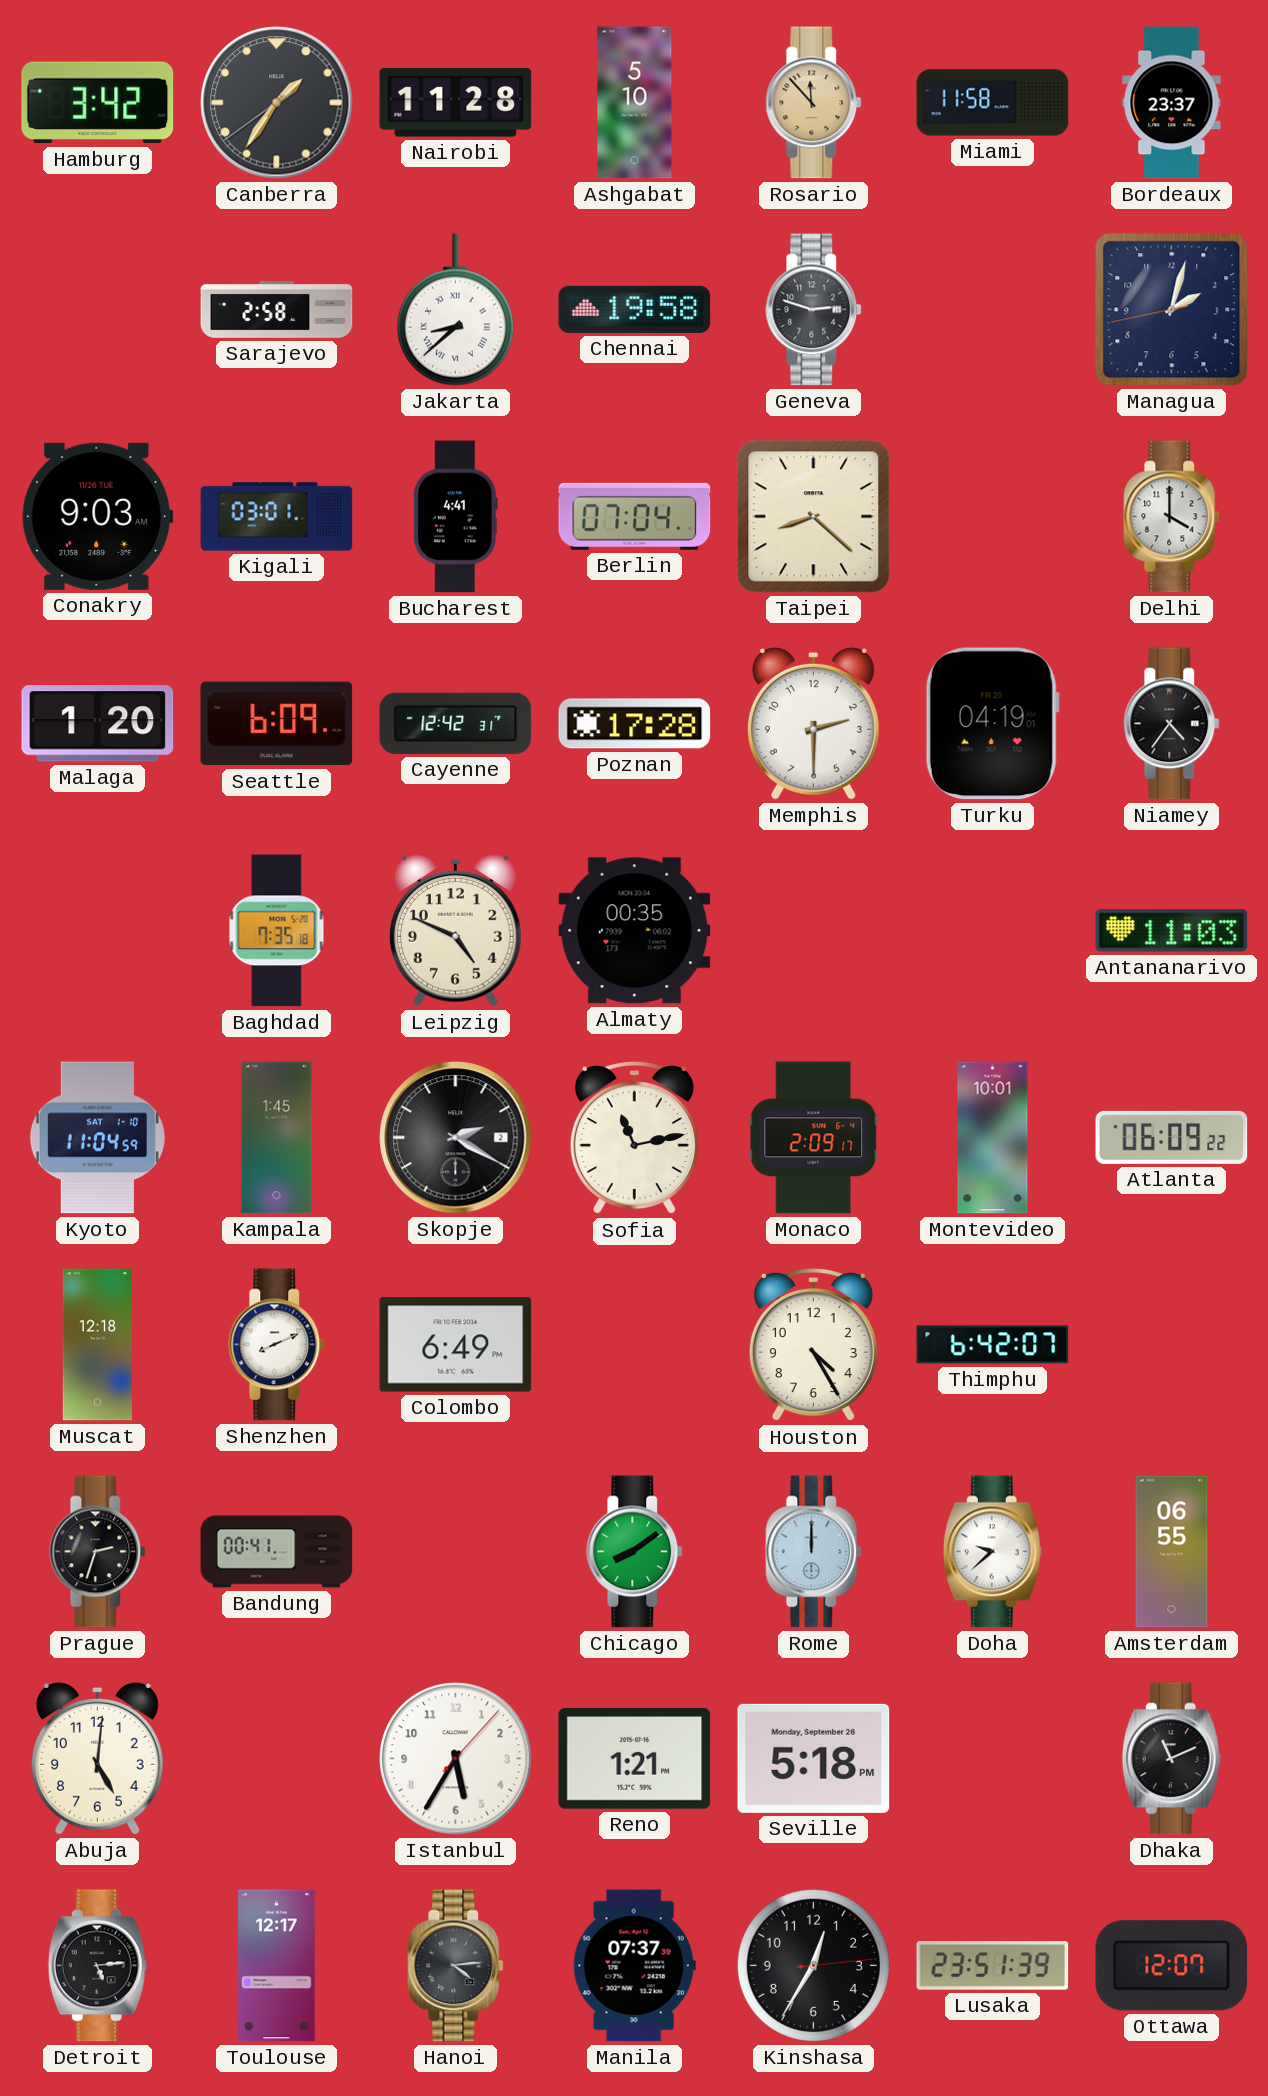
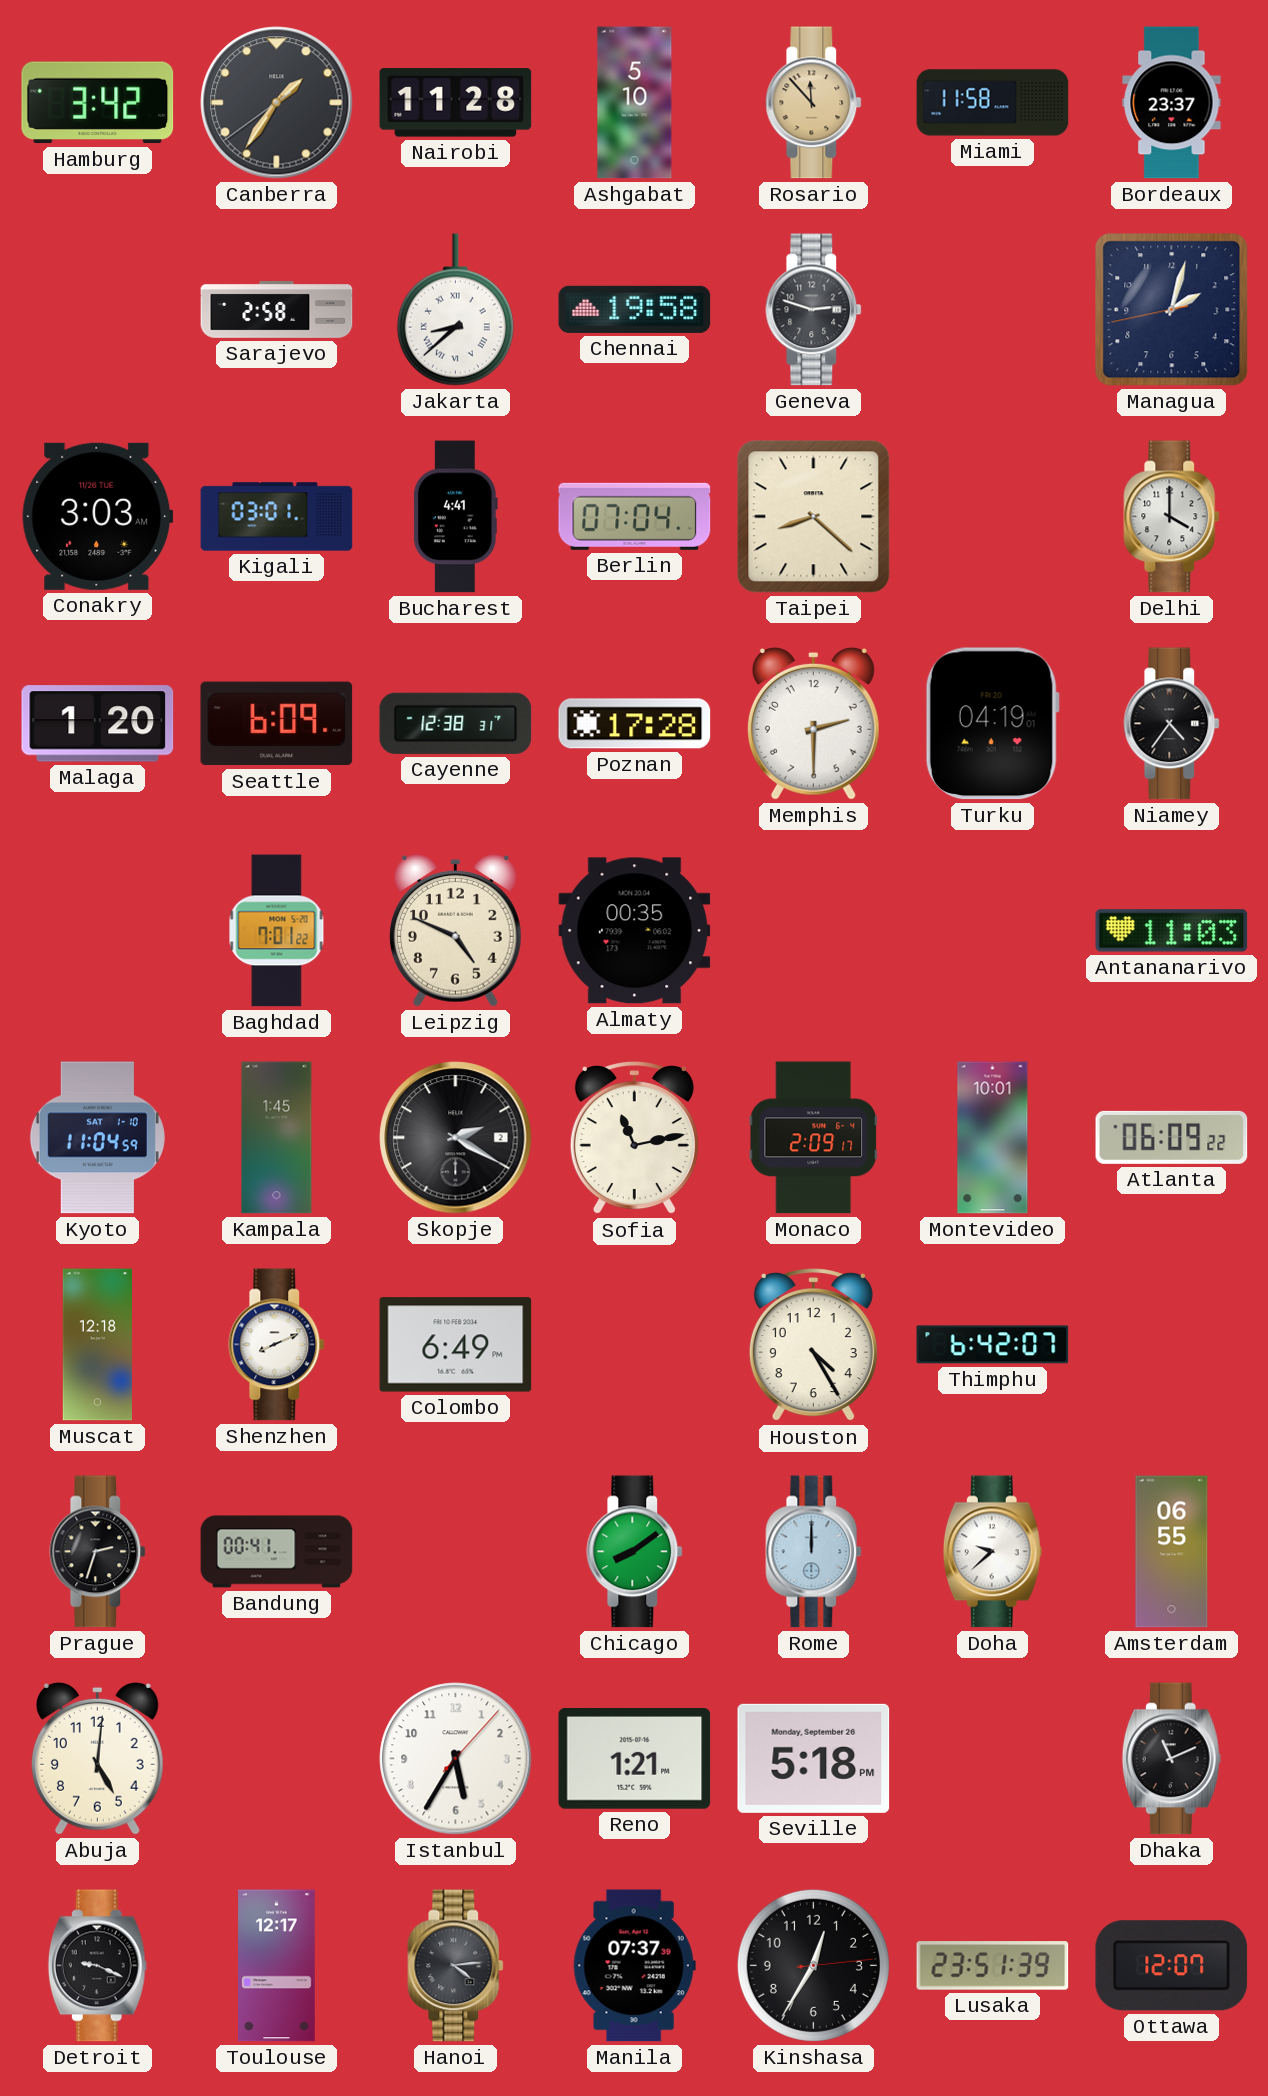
Conakry: 9:03 -> 3:03 (98, 516)
Cayenne: 12:42 -> 12:38 (456, 723)
Baghdad: 7:35 -> 7:01 (277, 931)
Detroit: 5:14 -> 9:19 (97, 1966)
